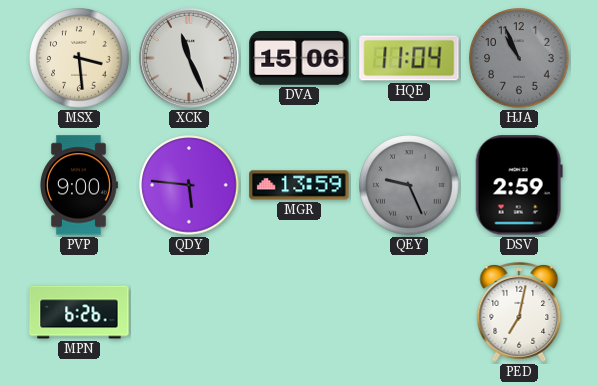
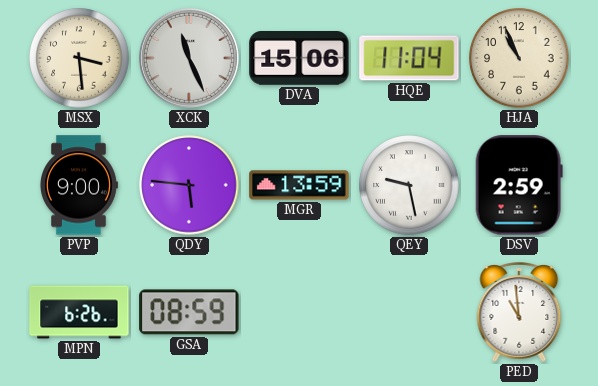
HJA dial: grey -> cream (519, 58)
QEY: 9:26 -> 9:28 (409, 185)
QEY dial: grey -> white (409, 185)
GSA: none -> 08:59 (189, 312)
PED: 7:02 -> 10:59 (519, 312)
